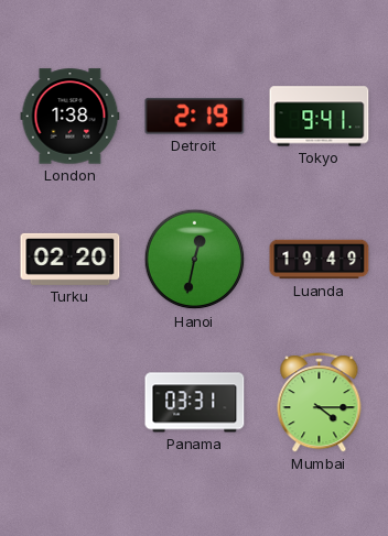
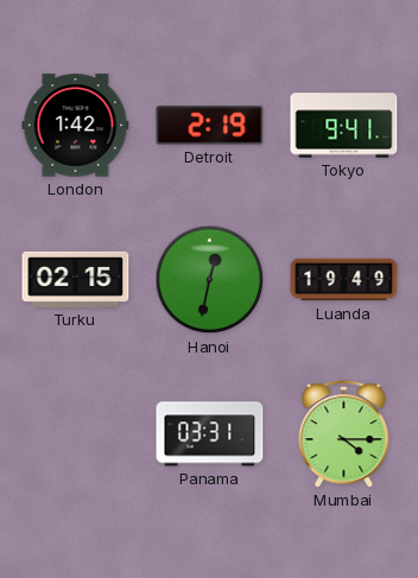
London: 1:38 -> 1:42 (76, 126)
Turku: 02:20 -> 02:15 (76, 279)
